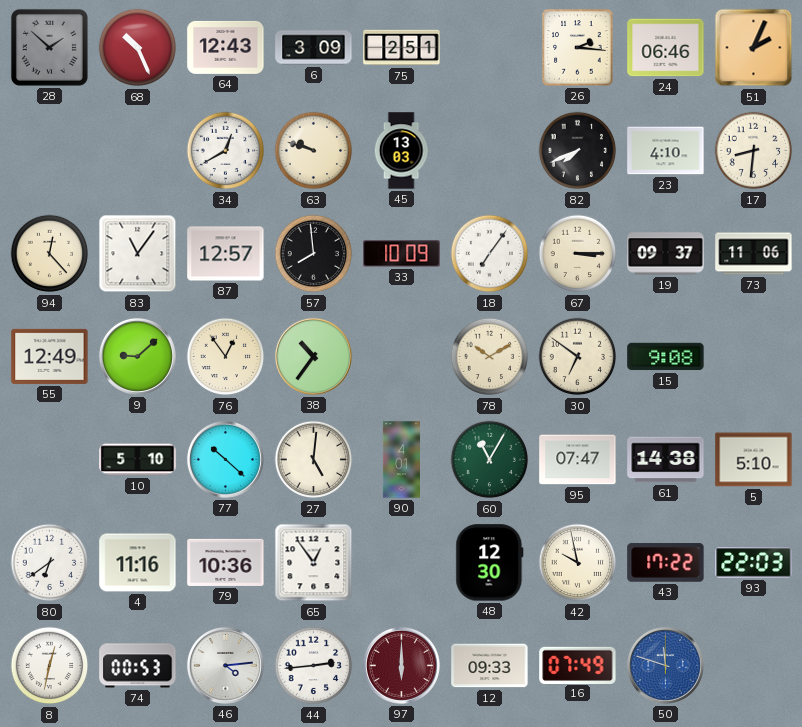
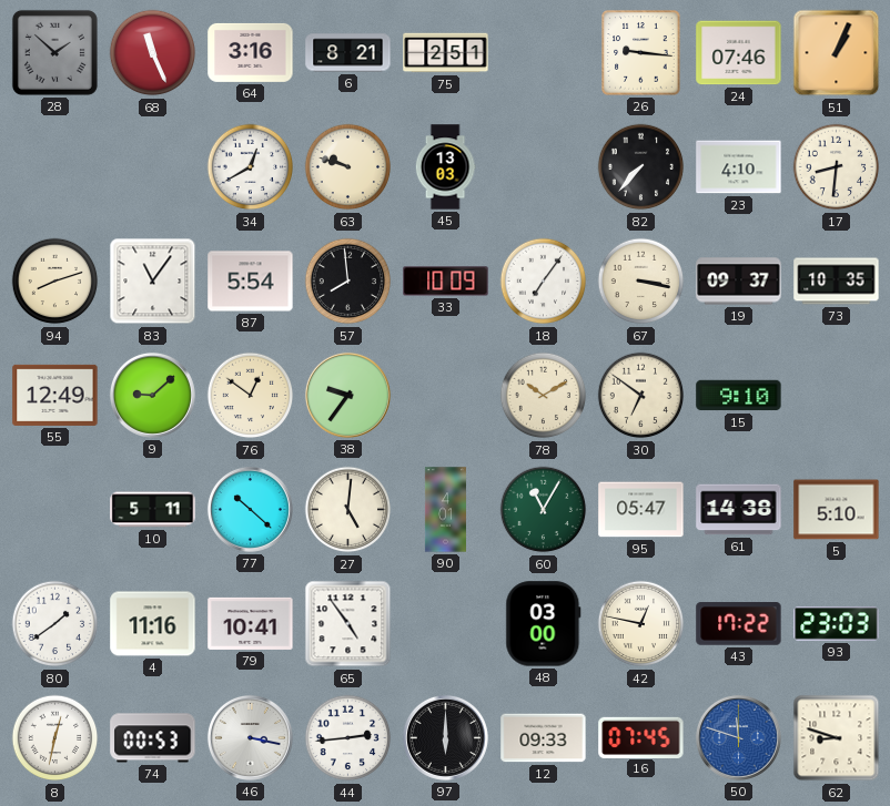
68: 10:26 -> 11:26 (153, 53)
64: 12:43 -> 3:16 (251, 52)
6: 3:09 -> 8:21 (348, 53)
26: 2:16 -> 9:16 (641, 53)
24: 06:46 -> 07:46 (739, 53)
51: 2:04 -> 1:04 (837, 53)
82: 7:41 -> 7:37 (641, 167)
94: 12:23 -> 8:12 (55, 282)
87: 12:57 -> 5:54 (251, 282)
67: 3:15 -> 3:17 (641, 282)
73: 11:06 -> 10:35 (837, 282)
76: 12:54 -> 12:51 (251, 396)
38: 10:36 -> 9:36 (347, 395)
15: 9:08 -> 9:10 (739, 396)
10: 5:10 -> 5:11 (153, 510)
95: 07:47 -> 05:47 (641, 510)
80: 6:39 -> 1:39 (55, 624)
79: 10:36 -> 10:41 (251, 623)
65: 12:54 -> 4:54 (348, 624)
48: 12:30 -> 03:00 (544, 624)
42: 9:58 -> 12:47 (641, 624)
93: 22:03 -> 23:03 (837, 624)
46: 4:14 -> 3:17 (250, 737)
97 dial: burgundy -> black (445, 737)
16: 07:49 -> 07:45 (641, 737)
62: none -> 8:48 (837, 738)
